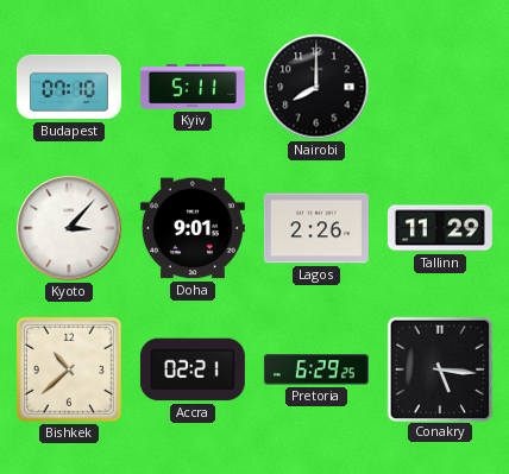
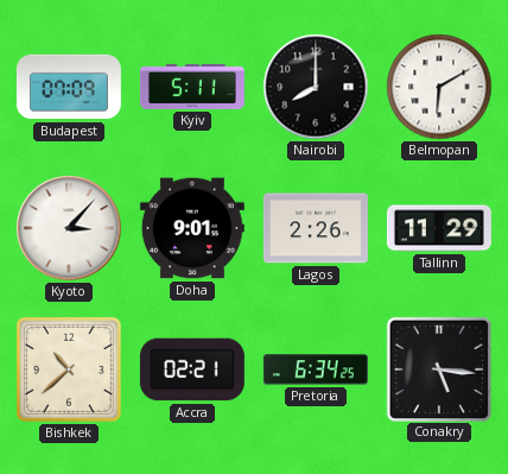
Budapest: 07:10 -> 07:09 (69, 87)
Belmopan: none -> 6:10 (439, 87)
Pretoria: 6:29 -> 6:34 (316, 369)
